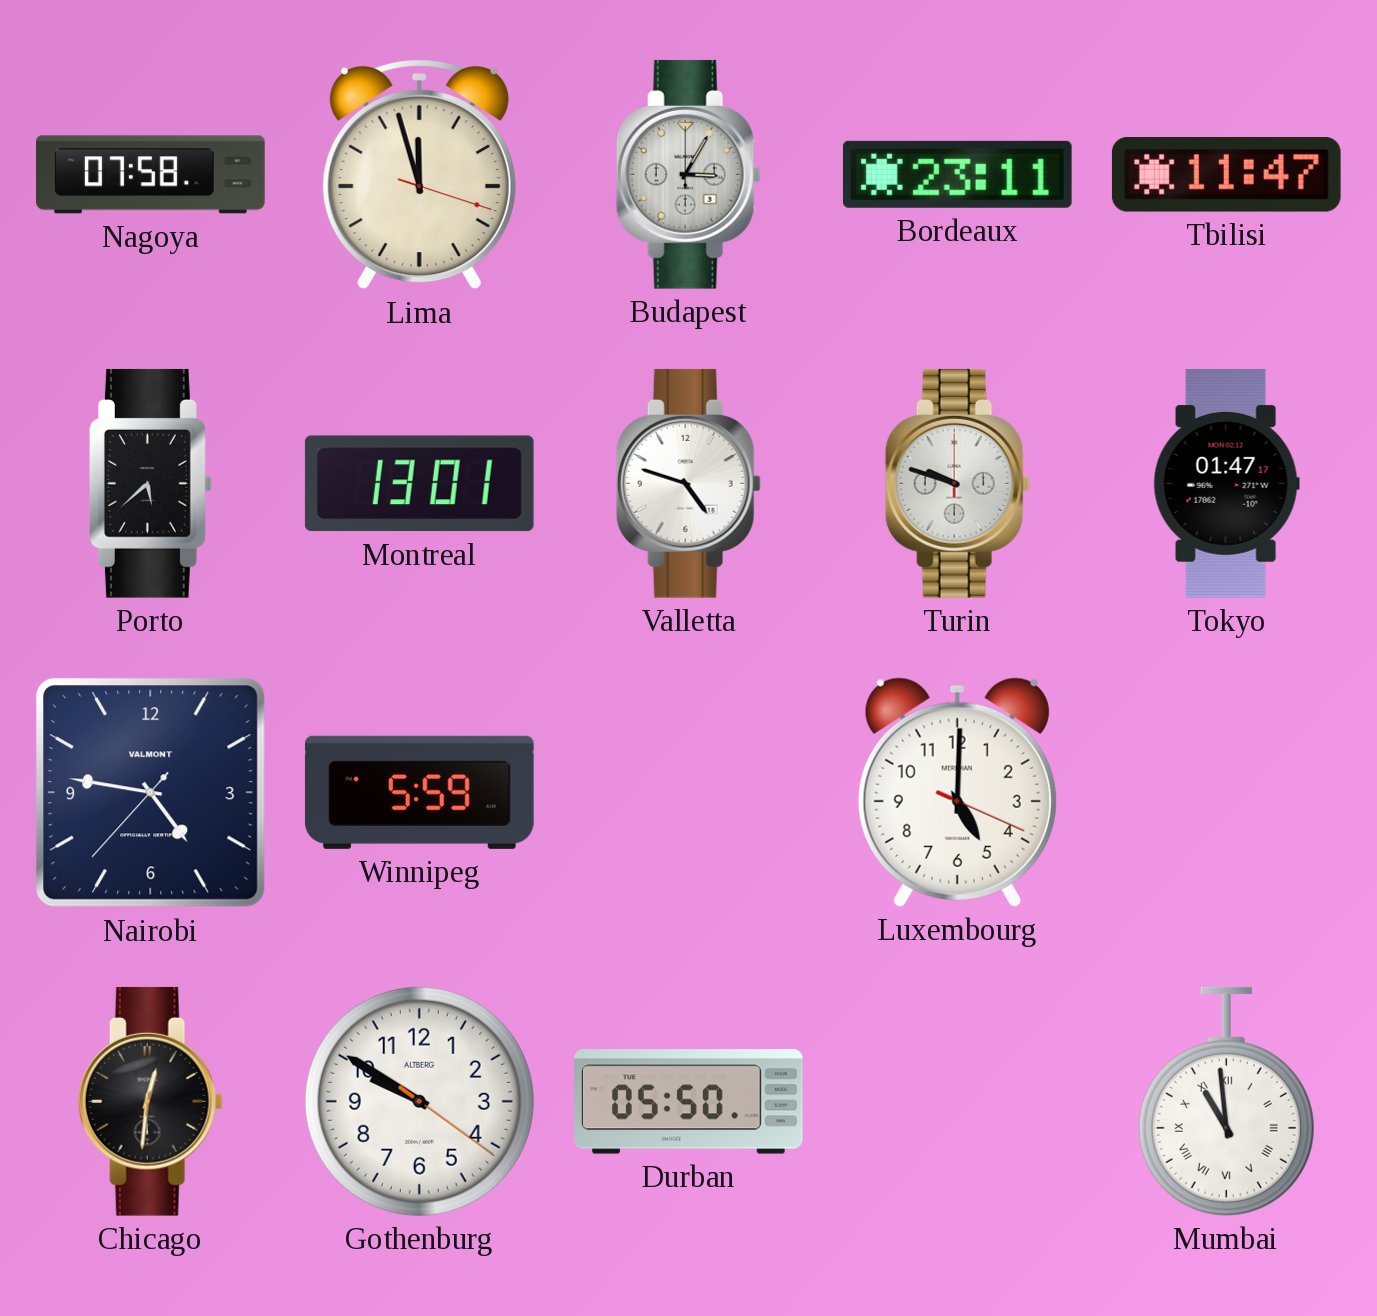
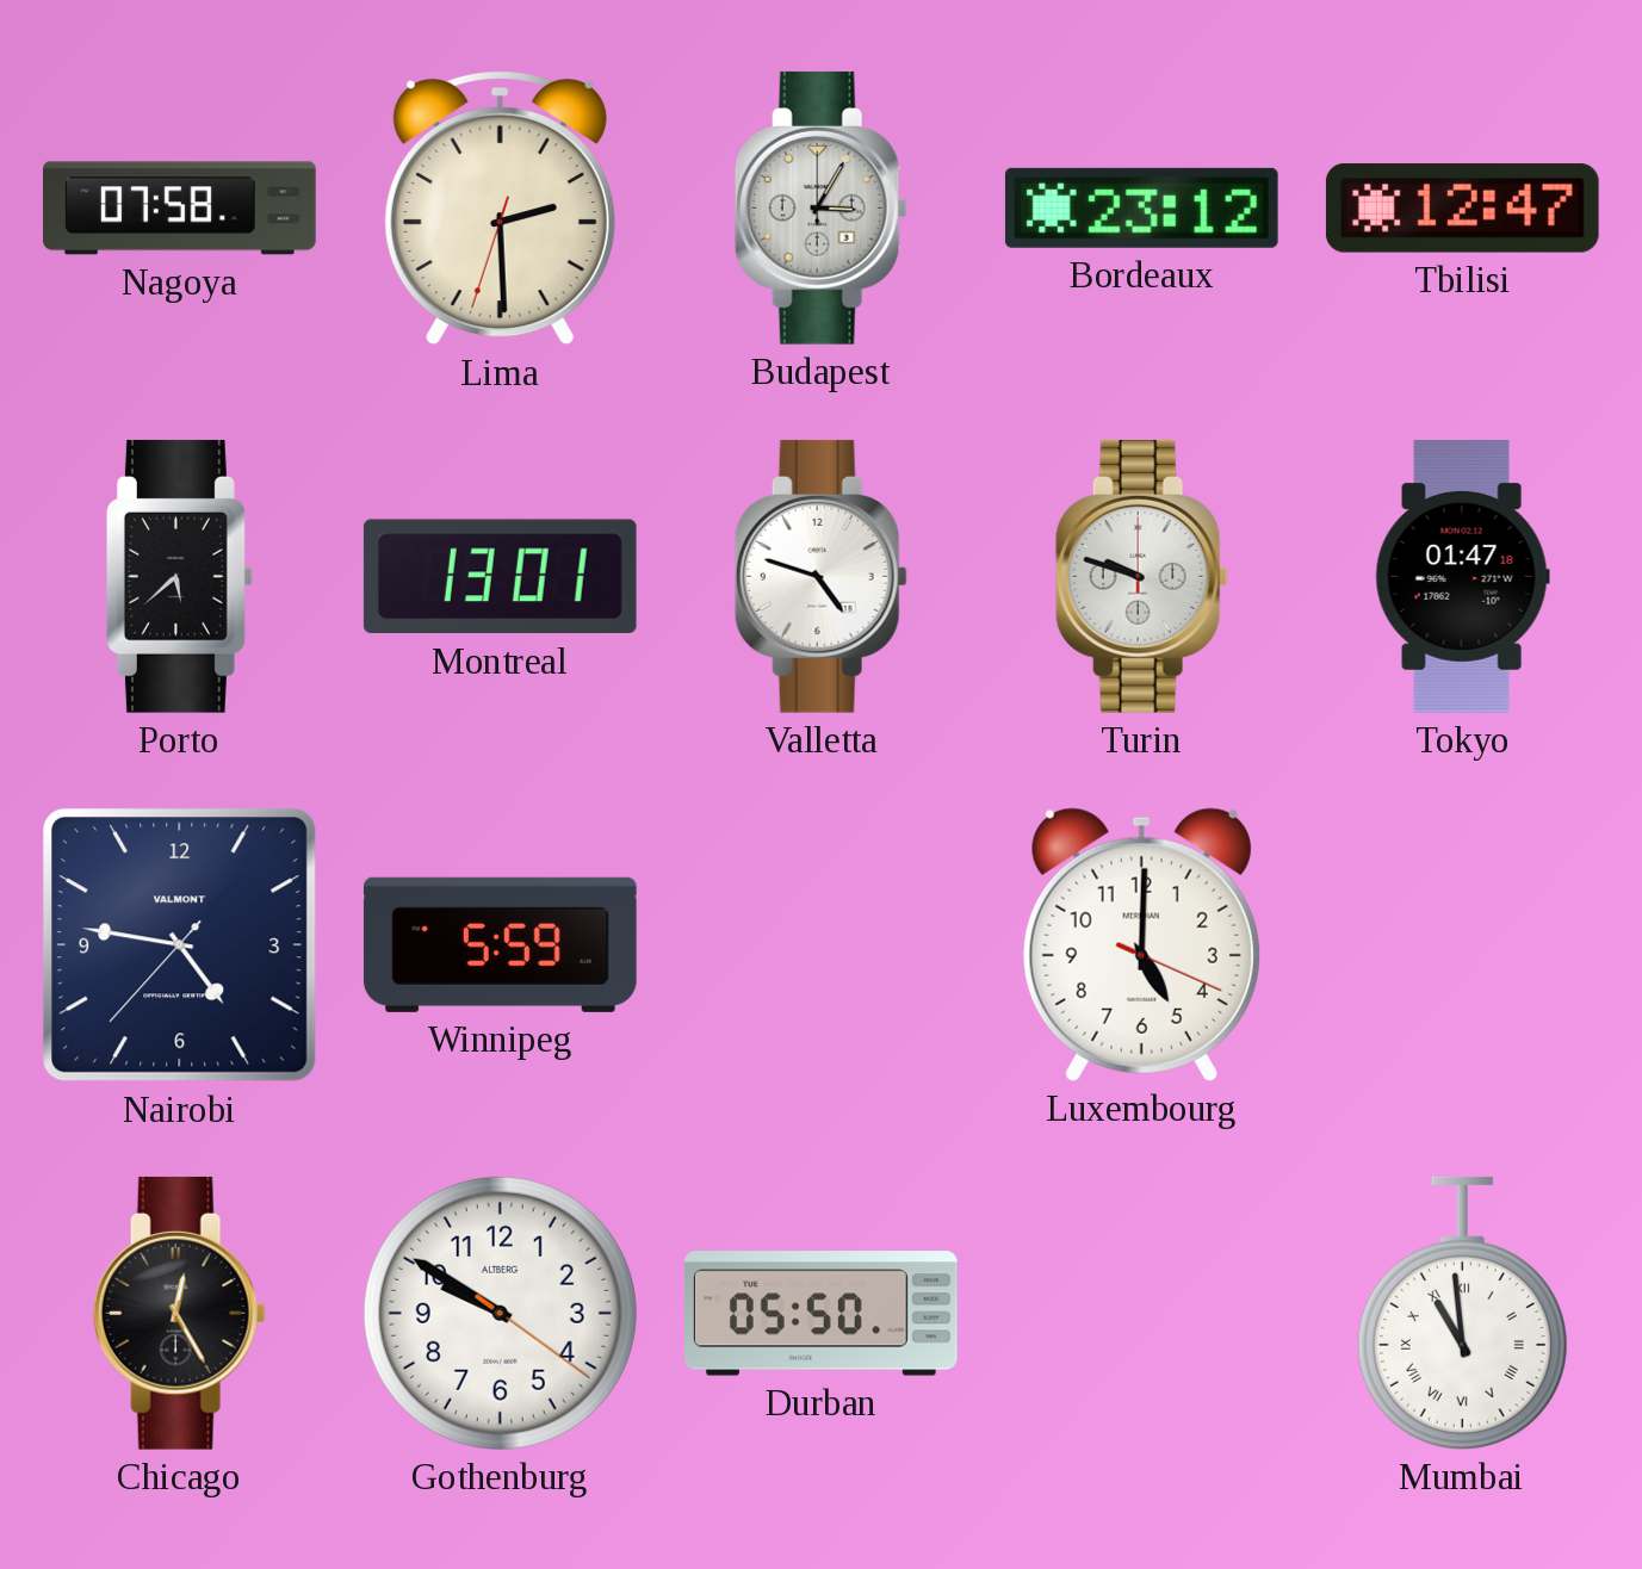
Lima: 11:57 -> 2:29 (500, 207)
Bordeaux: 23:11 -> 23:12 (1141, 207)
Tbilisi: 11:47 -> 12:47 (1462, 209)
Tokyo: 01:47:17 -> 01:47:18 (1462, 577)
Chicago: 12:31 -> 12:25 (179, 1313)
